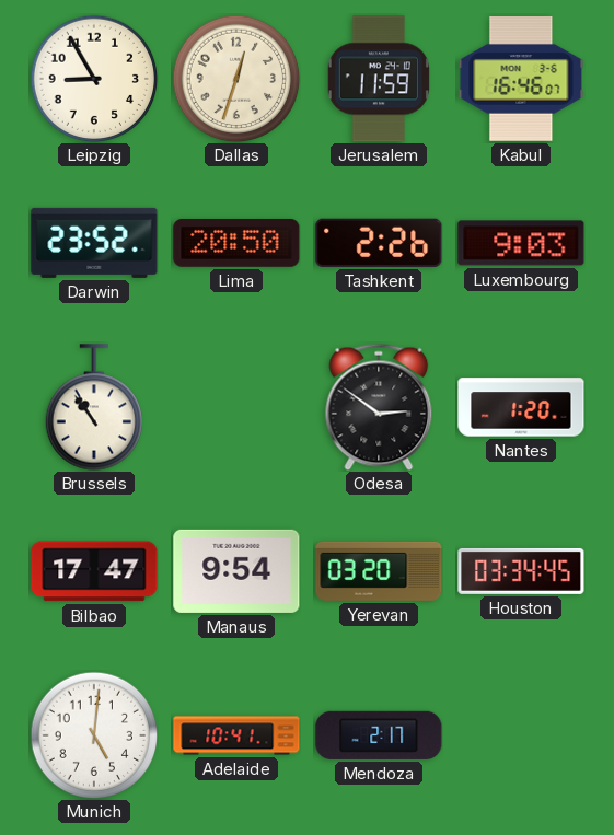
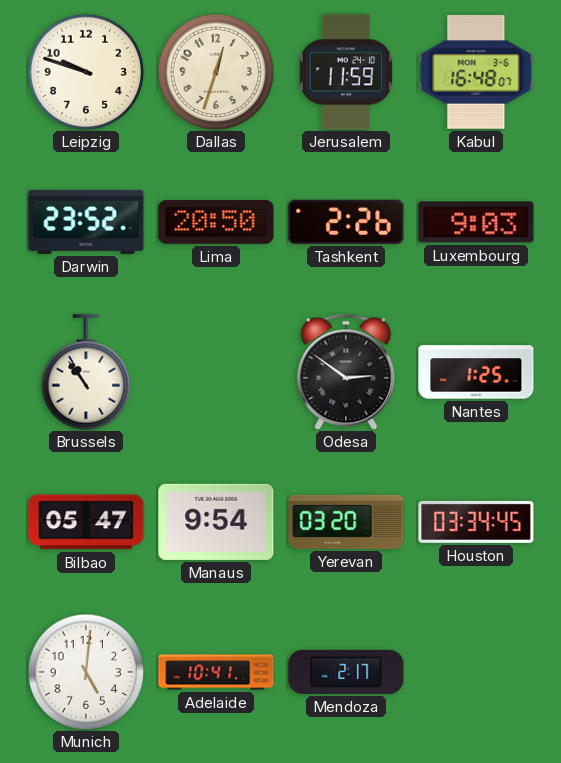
Leipzig: 8:55 -> 9:48 (86, 72)
Kabul: 16:46 -> 16:48 (476, 73)
Nantes: 1:20 -> 1:25 (476, 372)
Bilbao: 17:47 -> 05:47 (86, 522)
